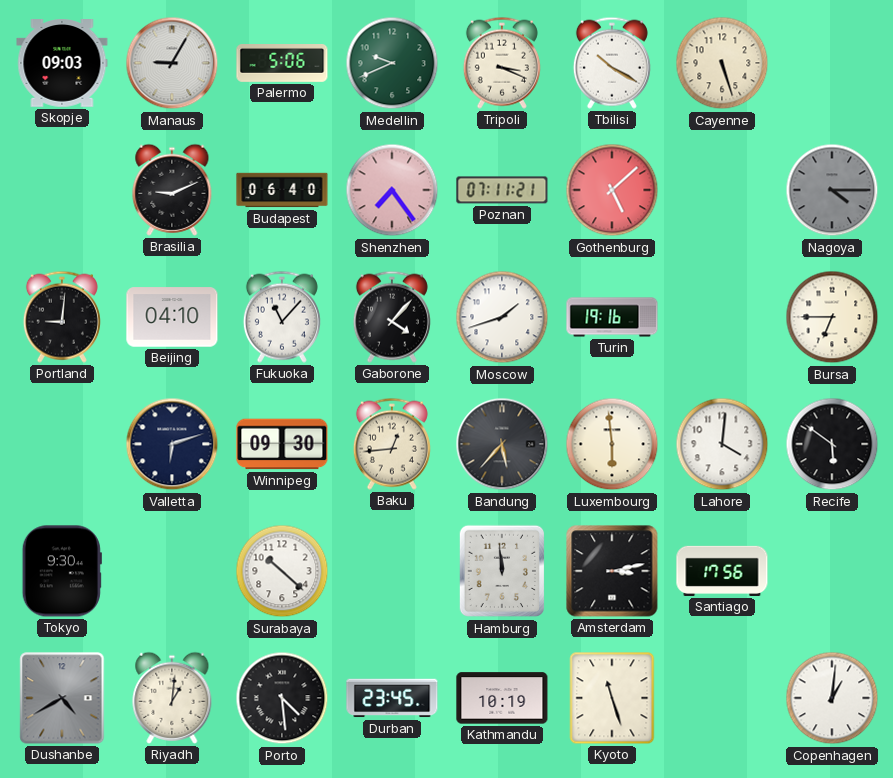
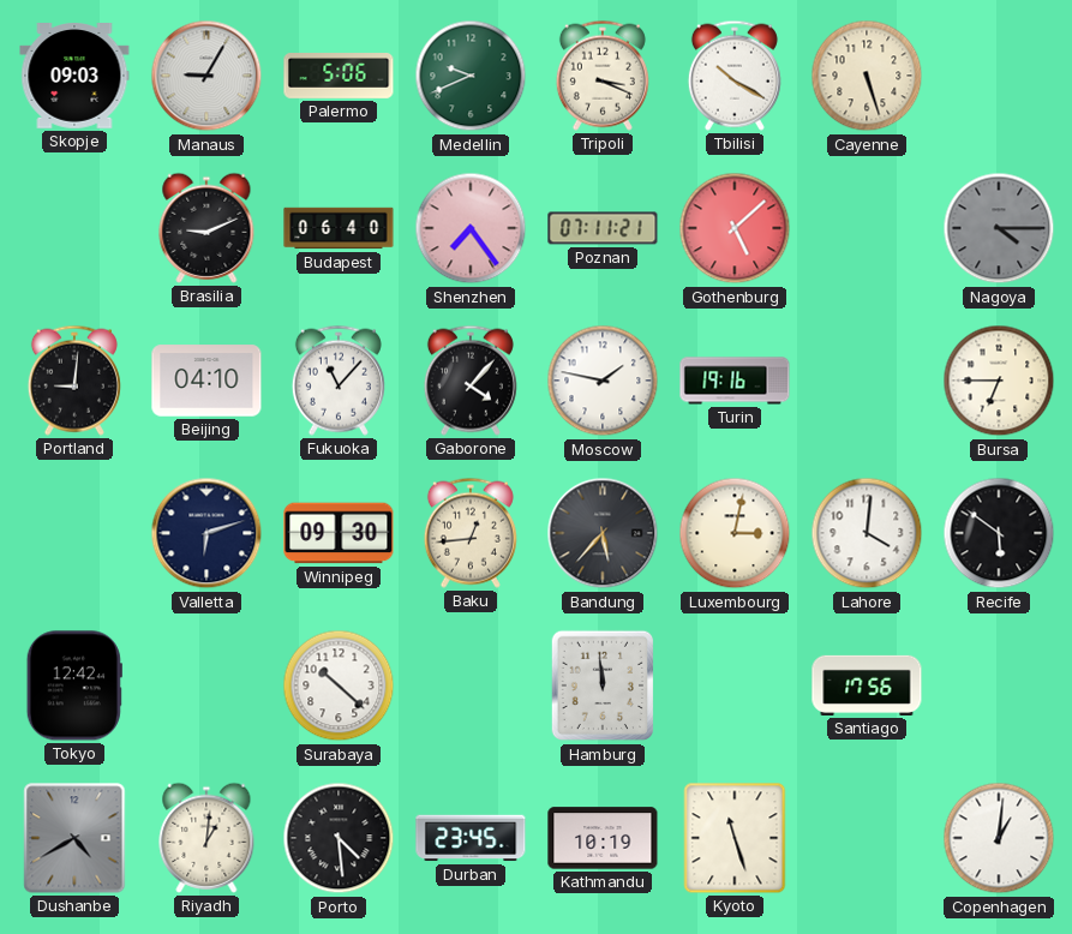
Moscow: 1:42 -> 1:47 (603, 381)
Luxembourg: 5:59 -> 3:02 (735, 533)
Tokyo: 9:30 -> 12:42 (74, 685)
Amsterdam: 3:13 -> none (612, 571)
